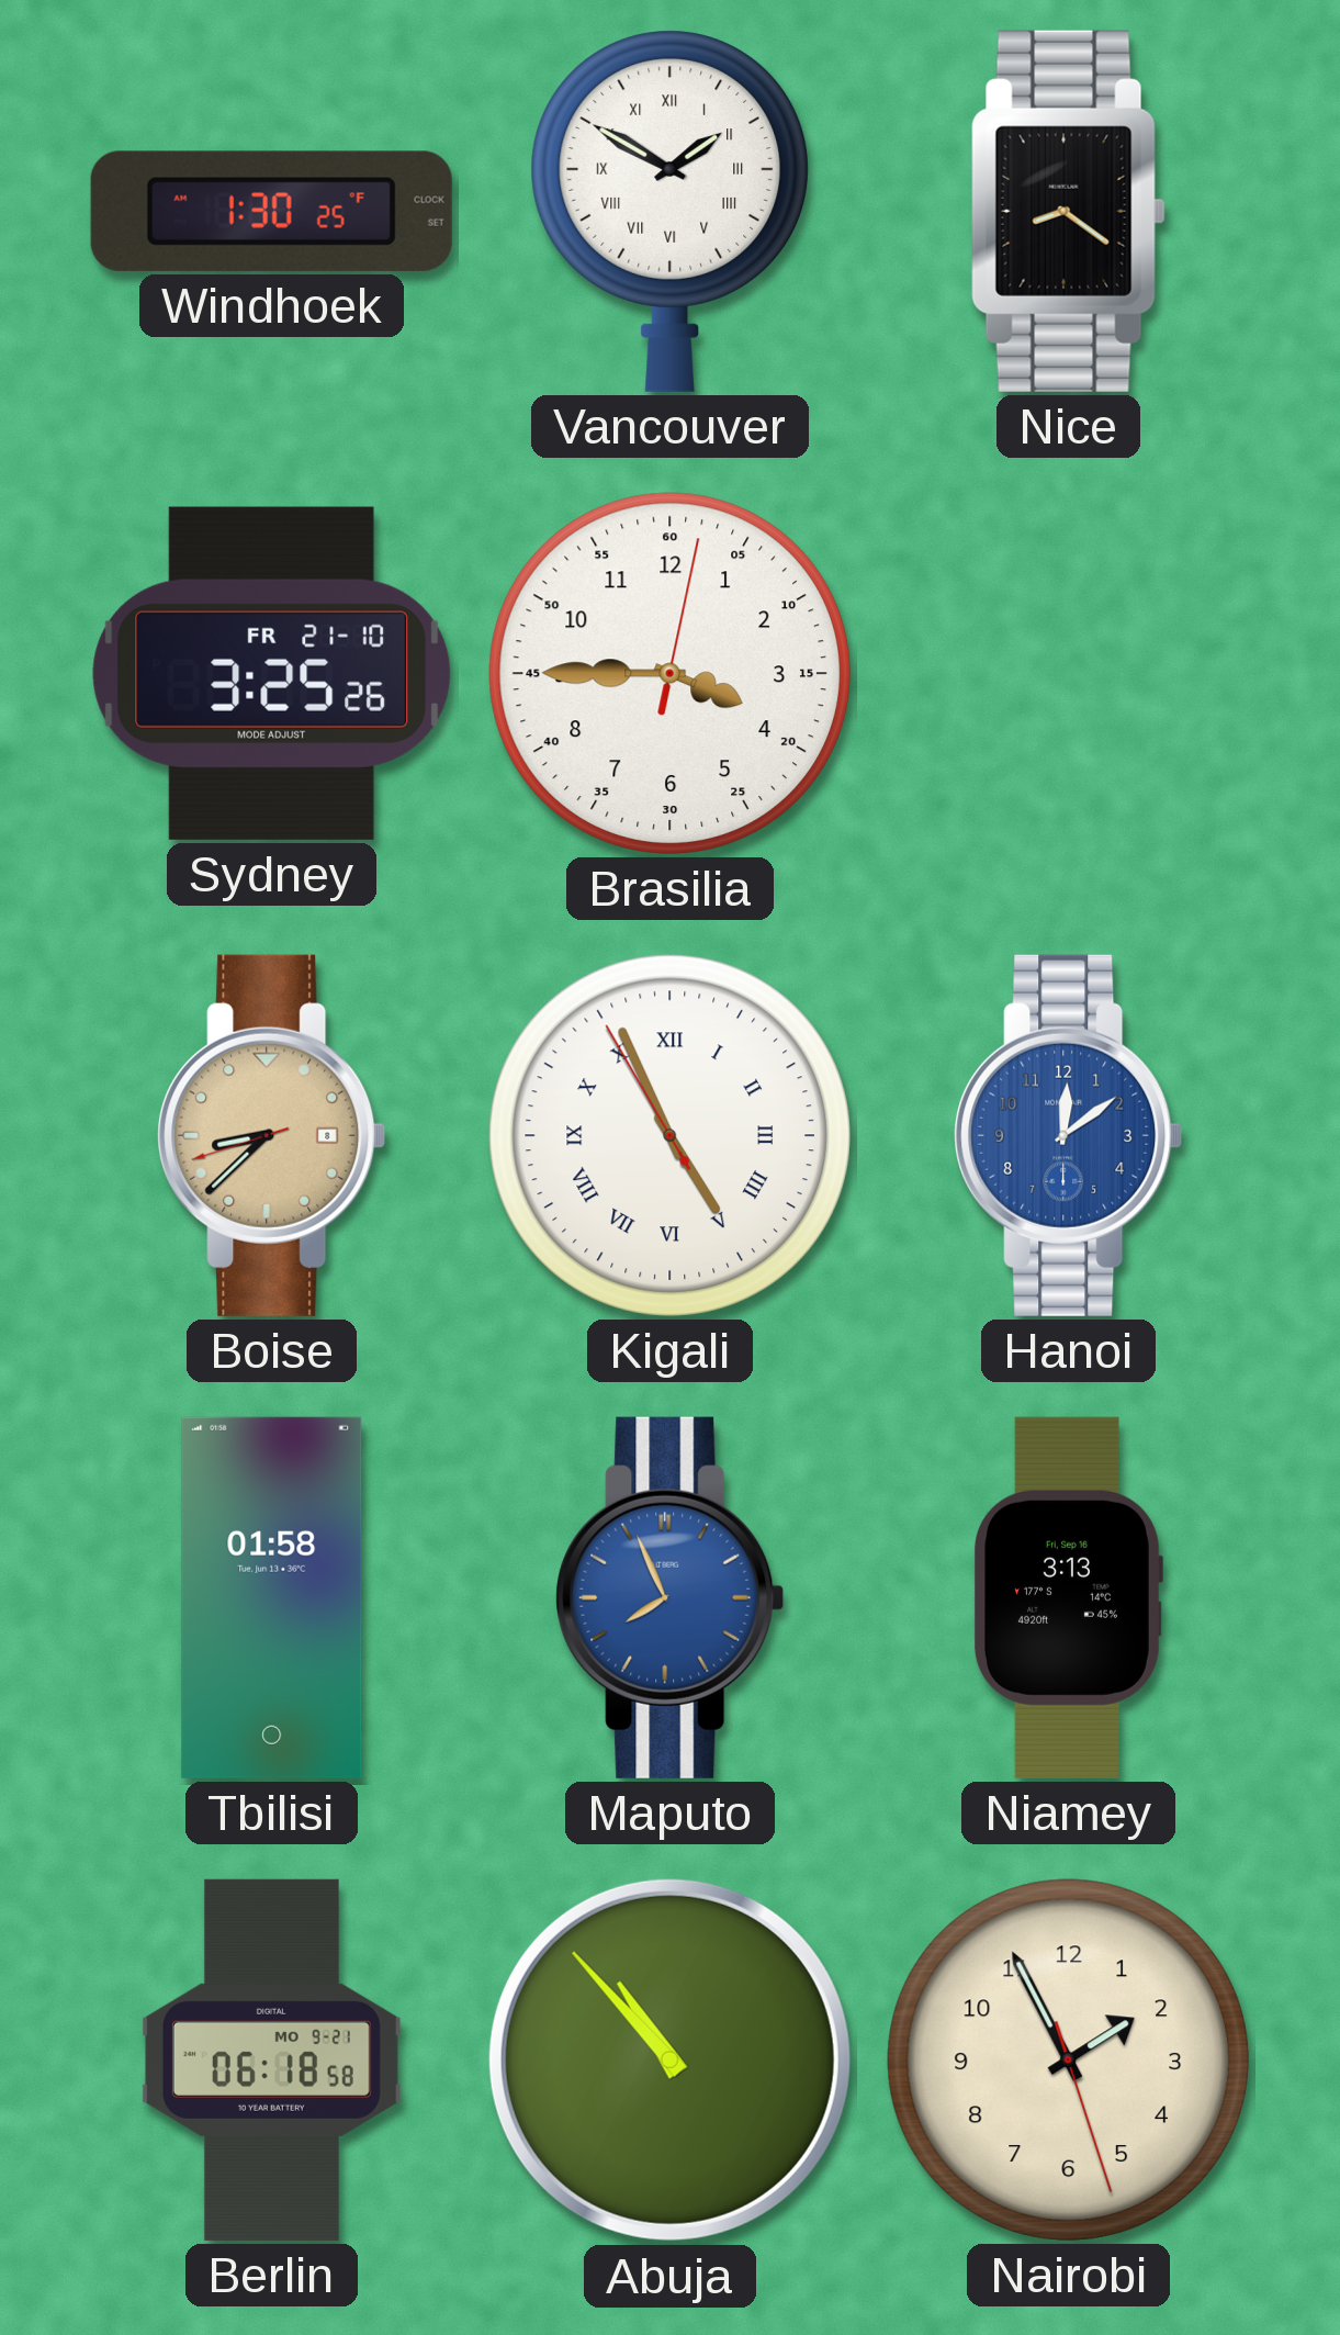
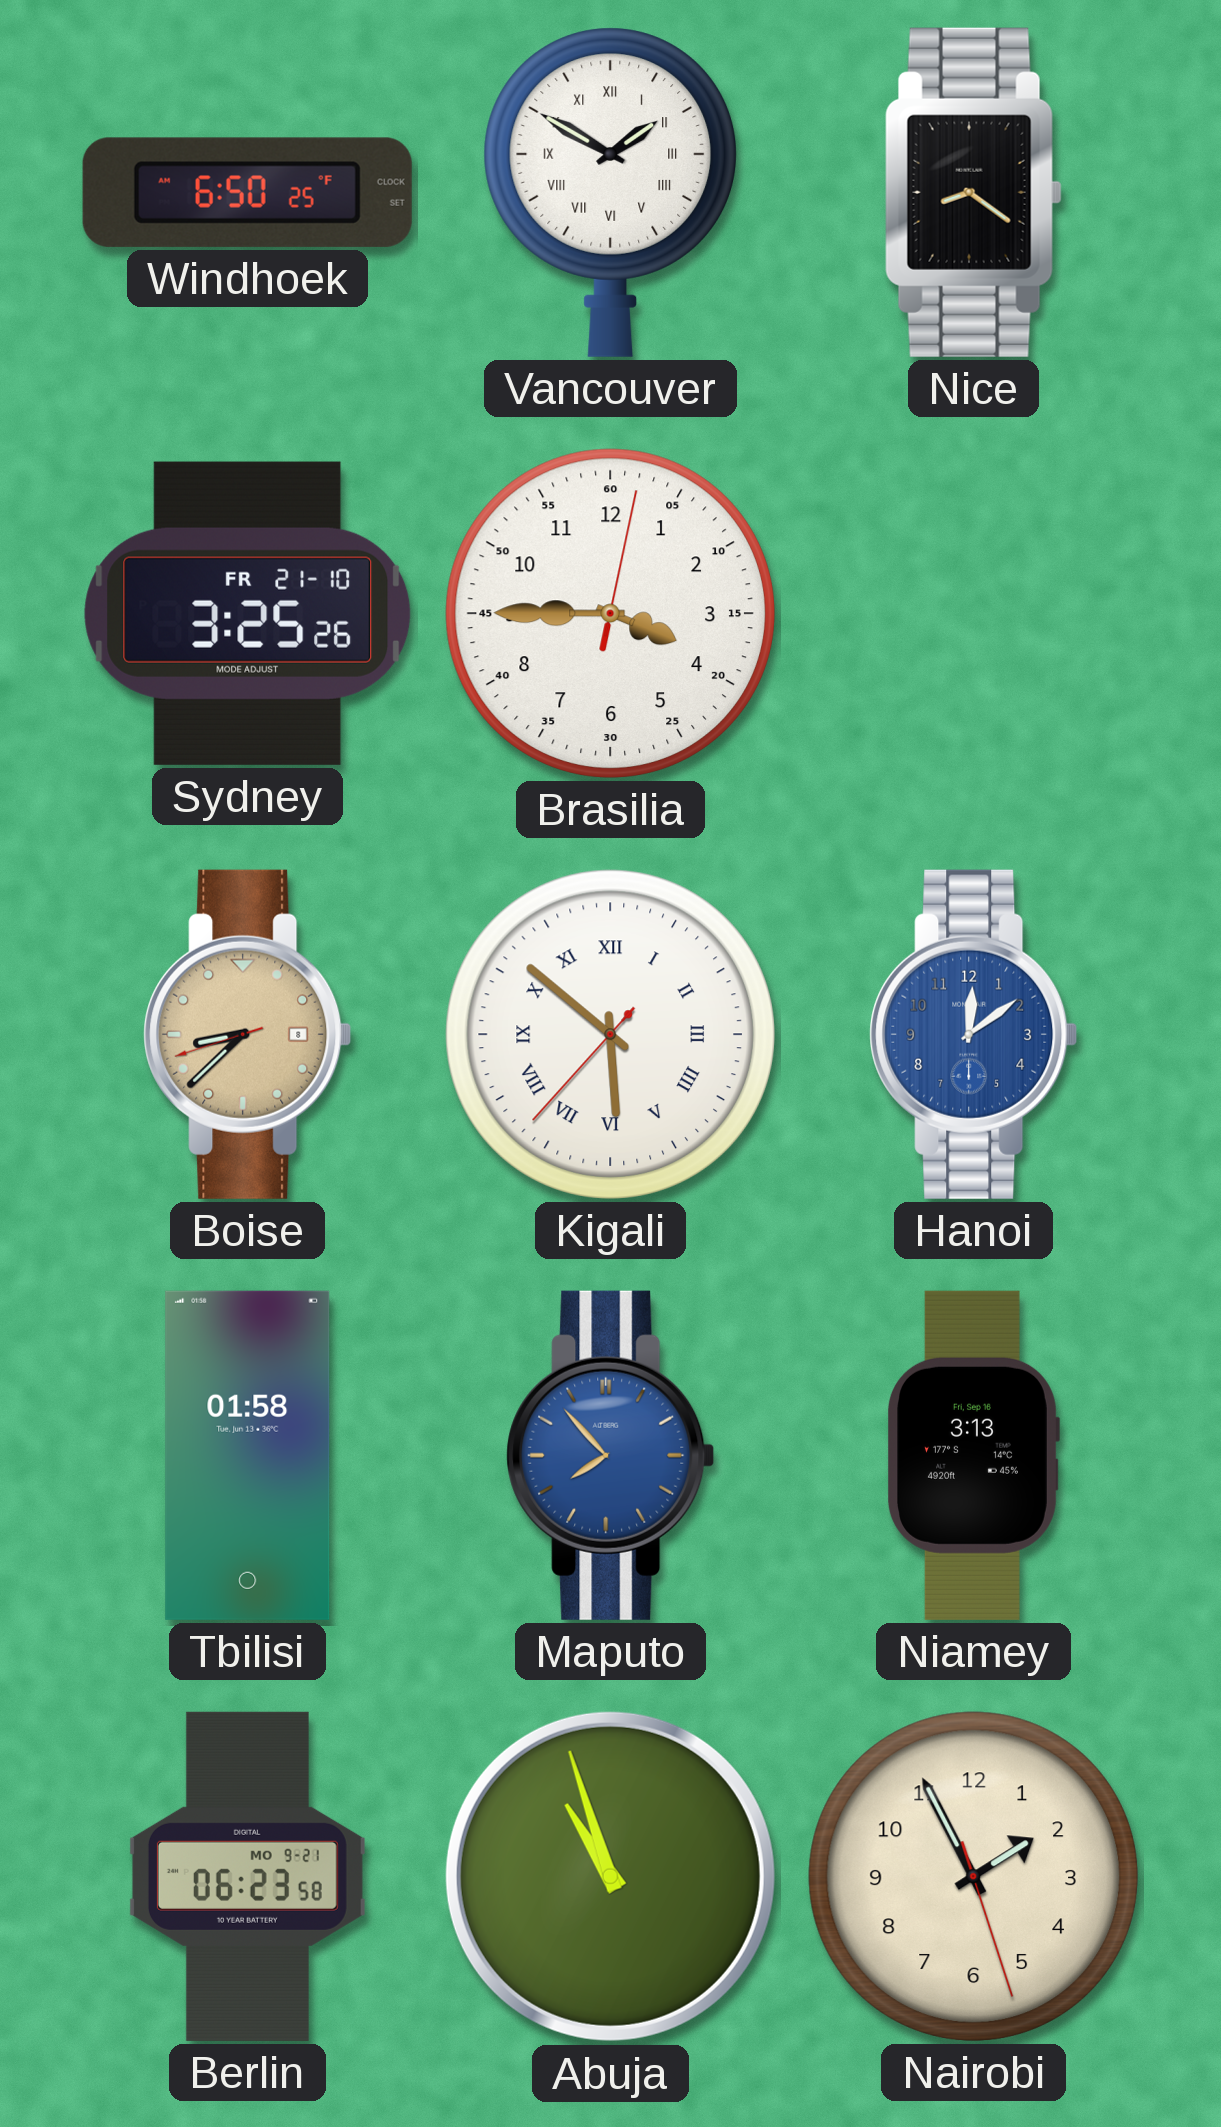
Windhoek: 1:30 -> 6:50 (247, 192)
Kigali: 4:55 -> 5:51 (610, 1034)
Maputo: 7:56 -> 7:53 (611, 1455)
Berlin: 06:18 -> 06:23 (247, 1876)
Abuja: 10:53 -> 10:57 (610, 1876)
